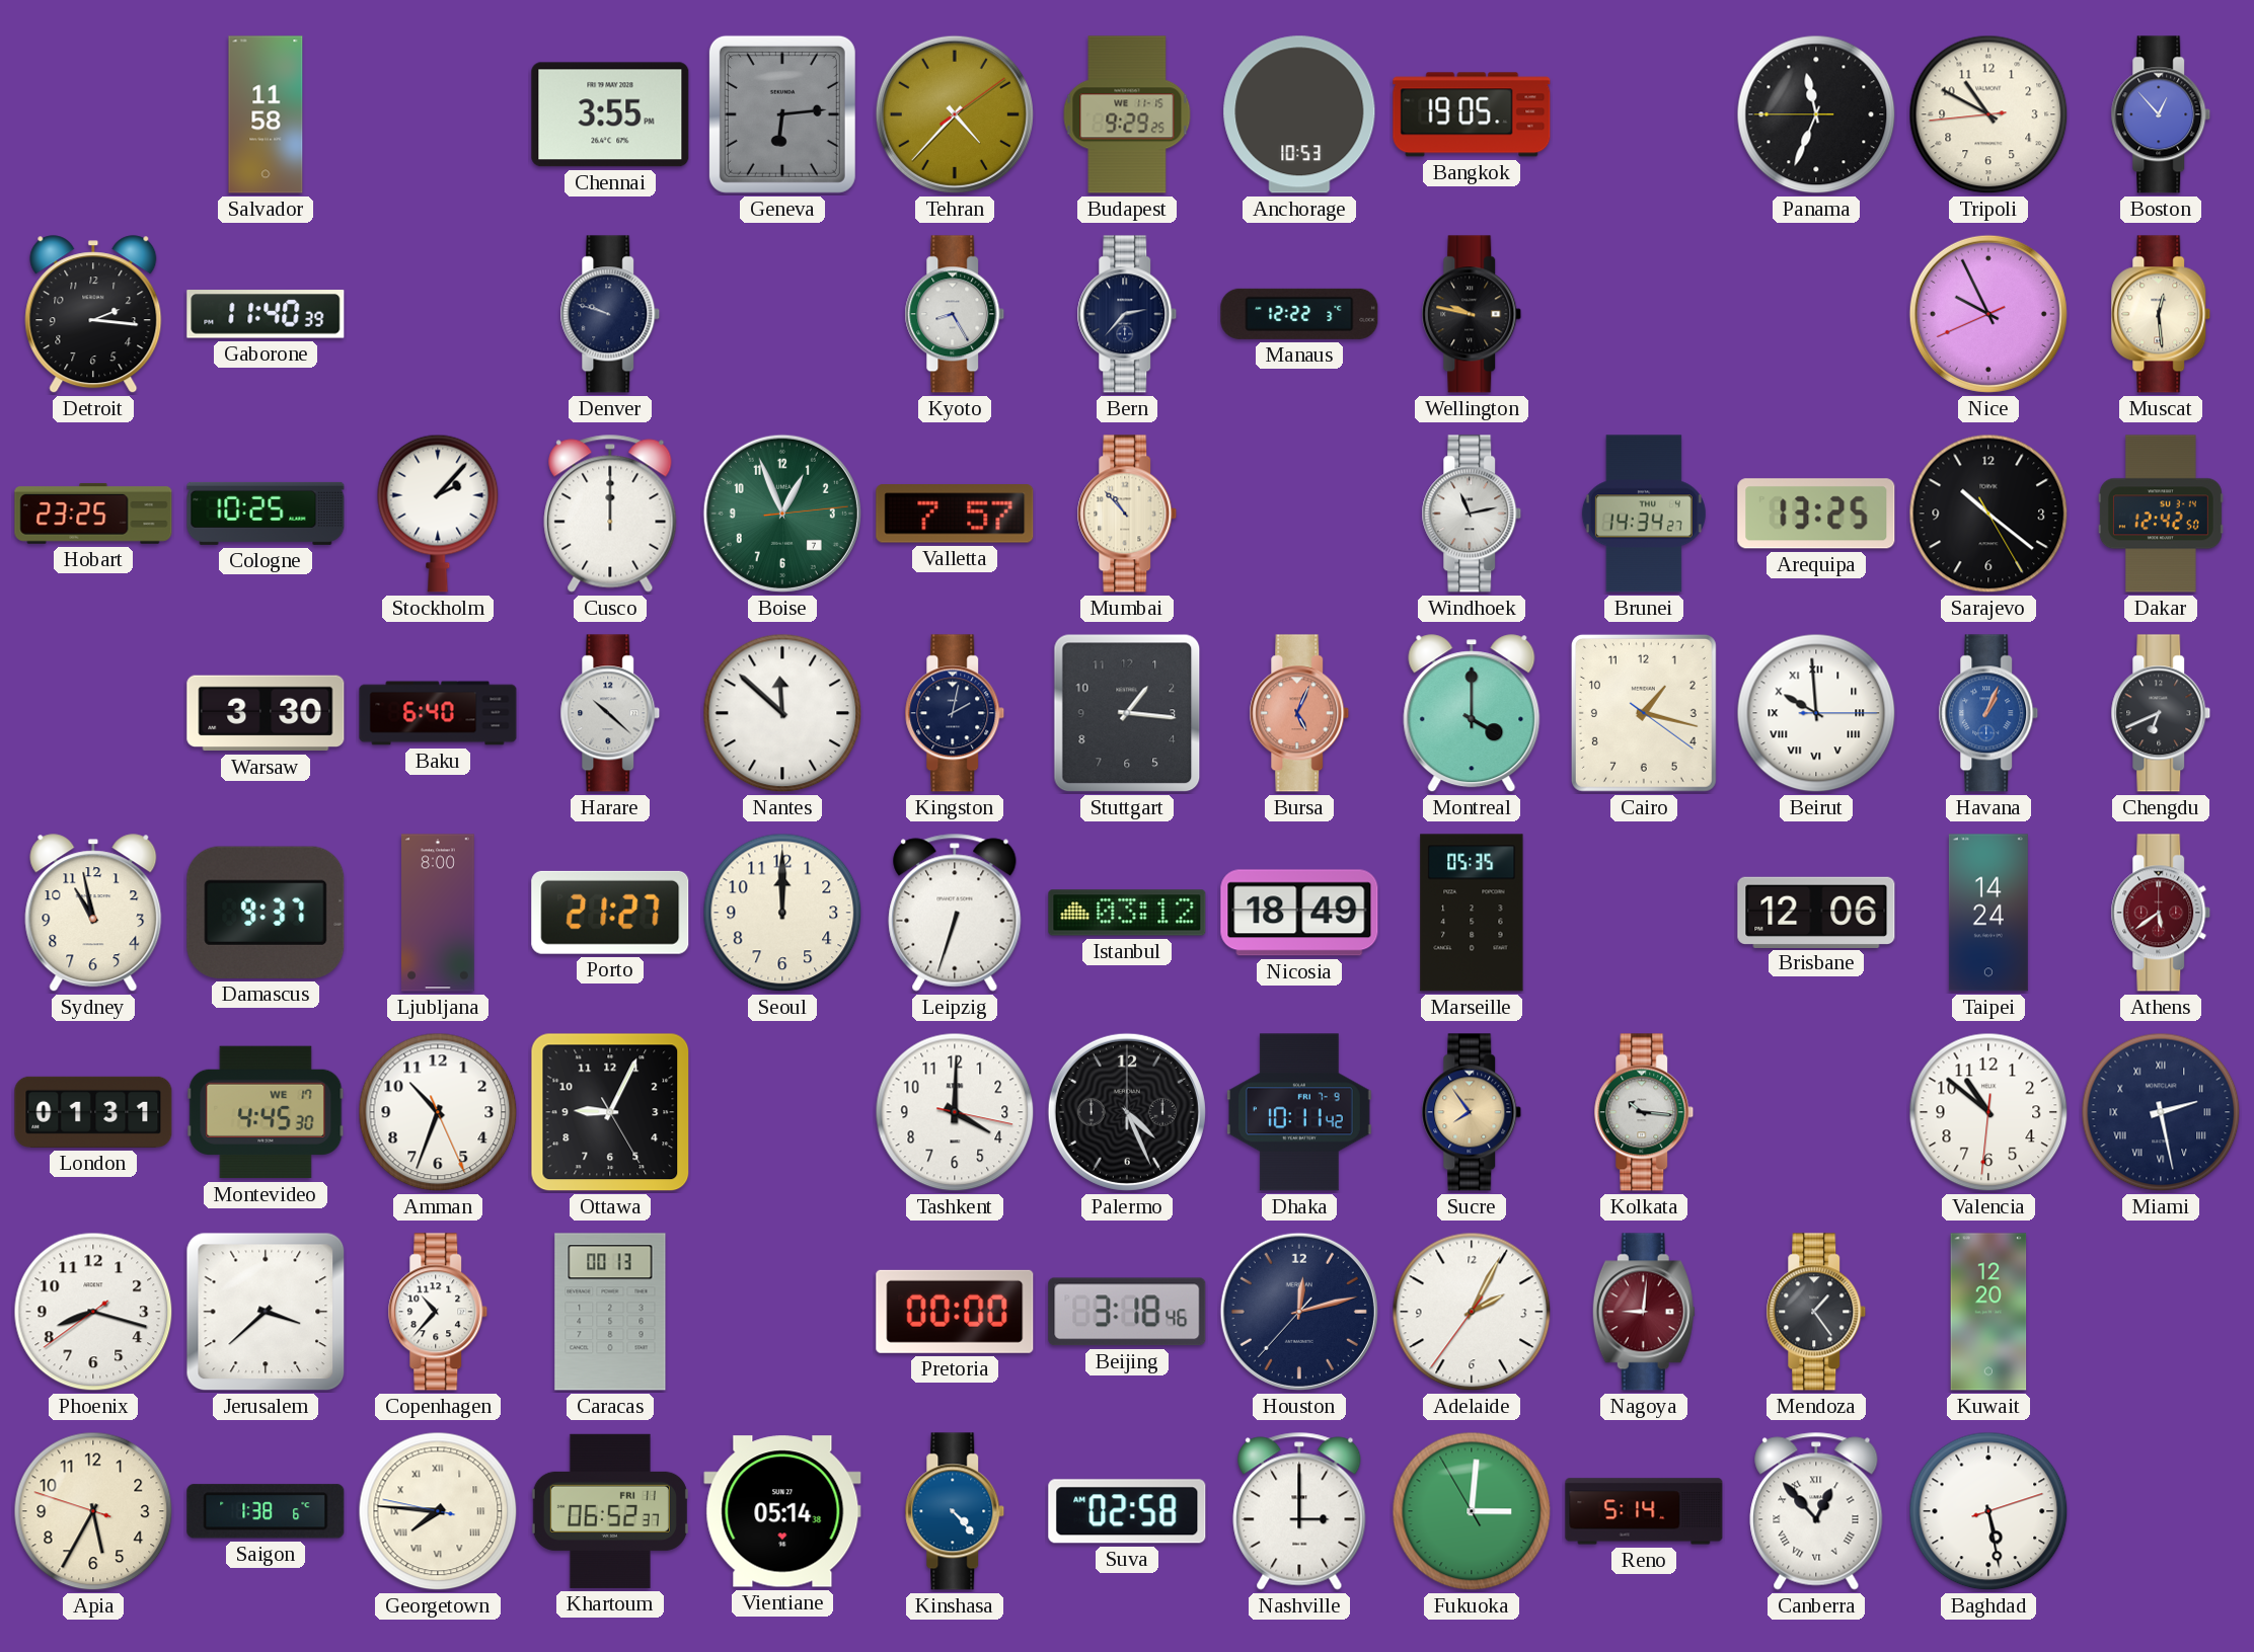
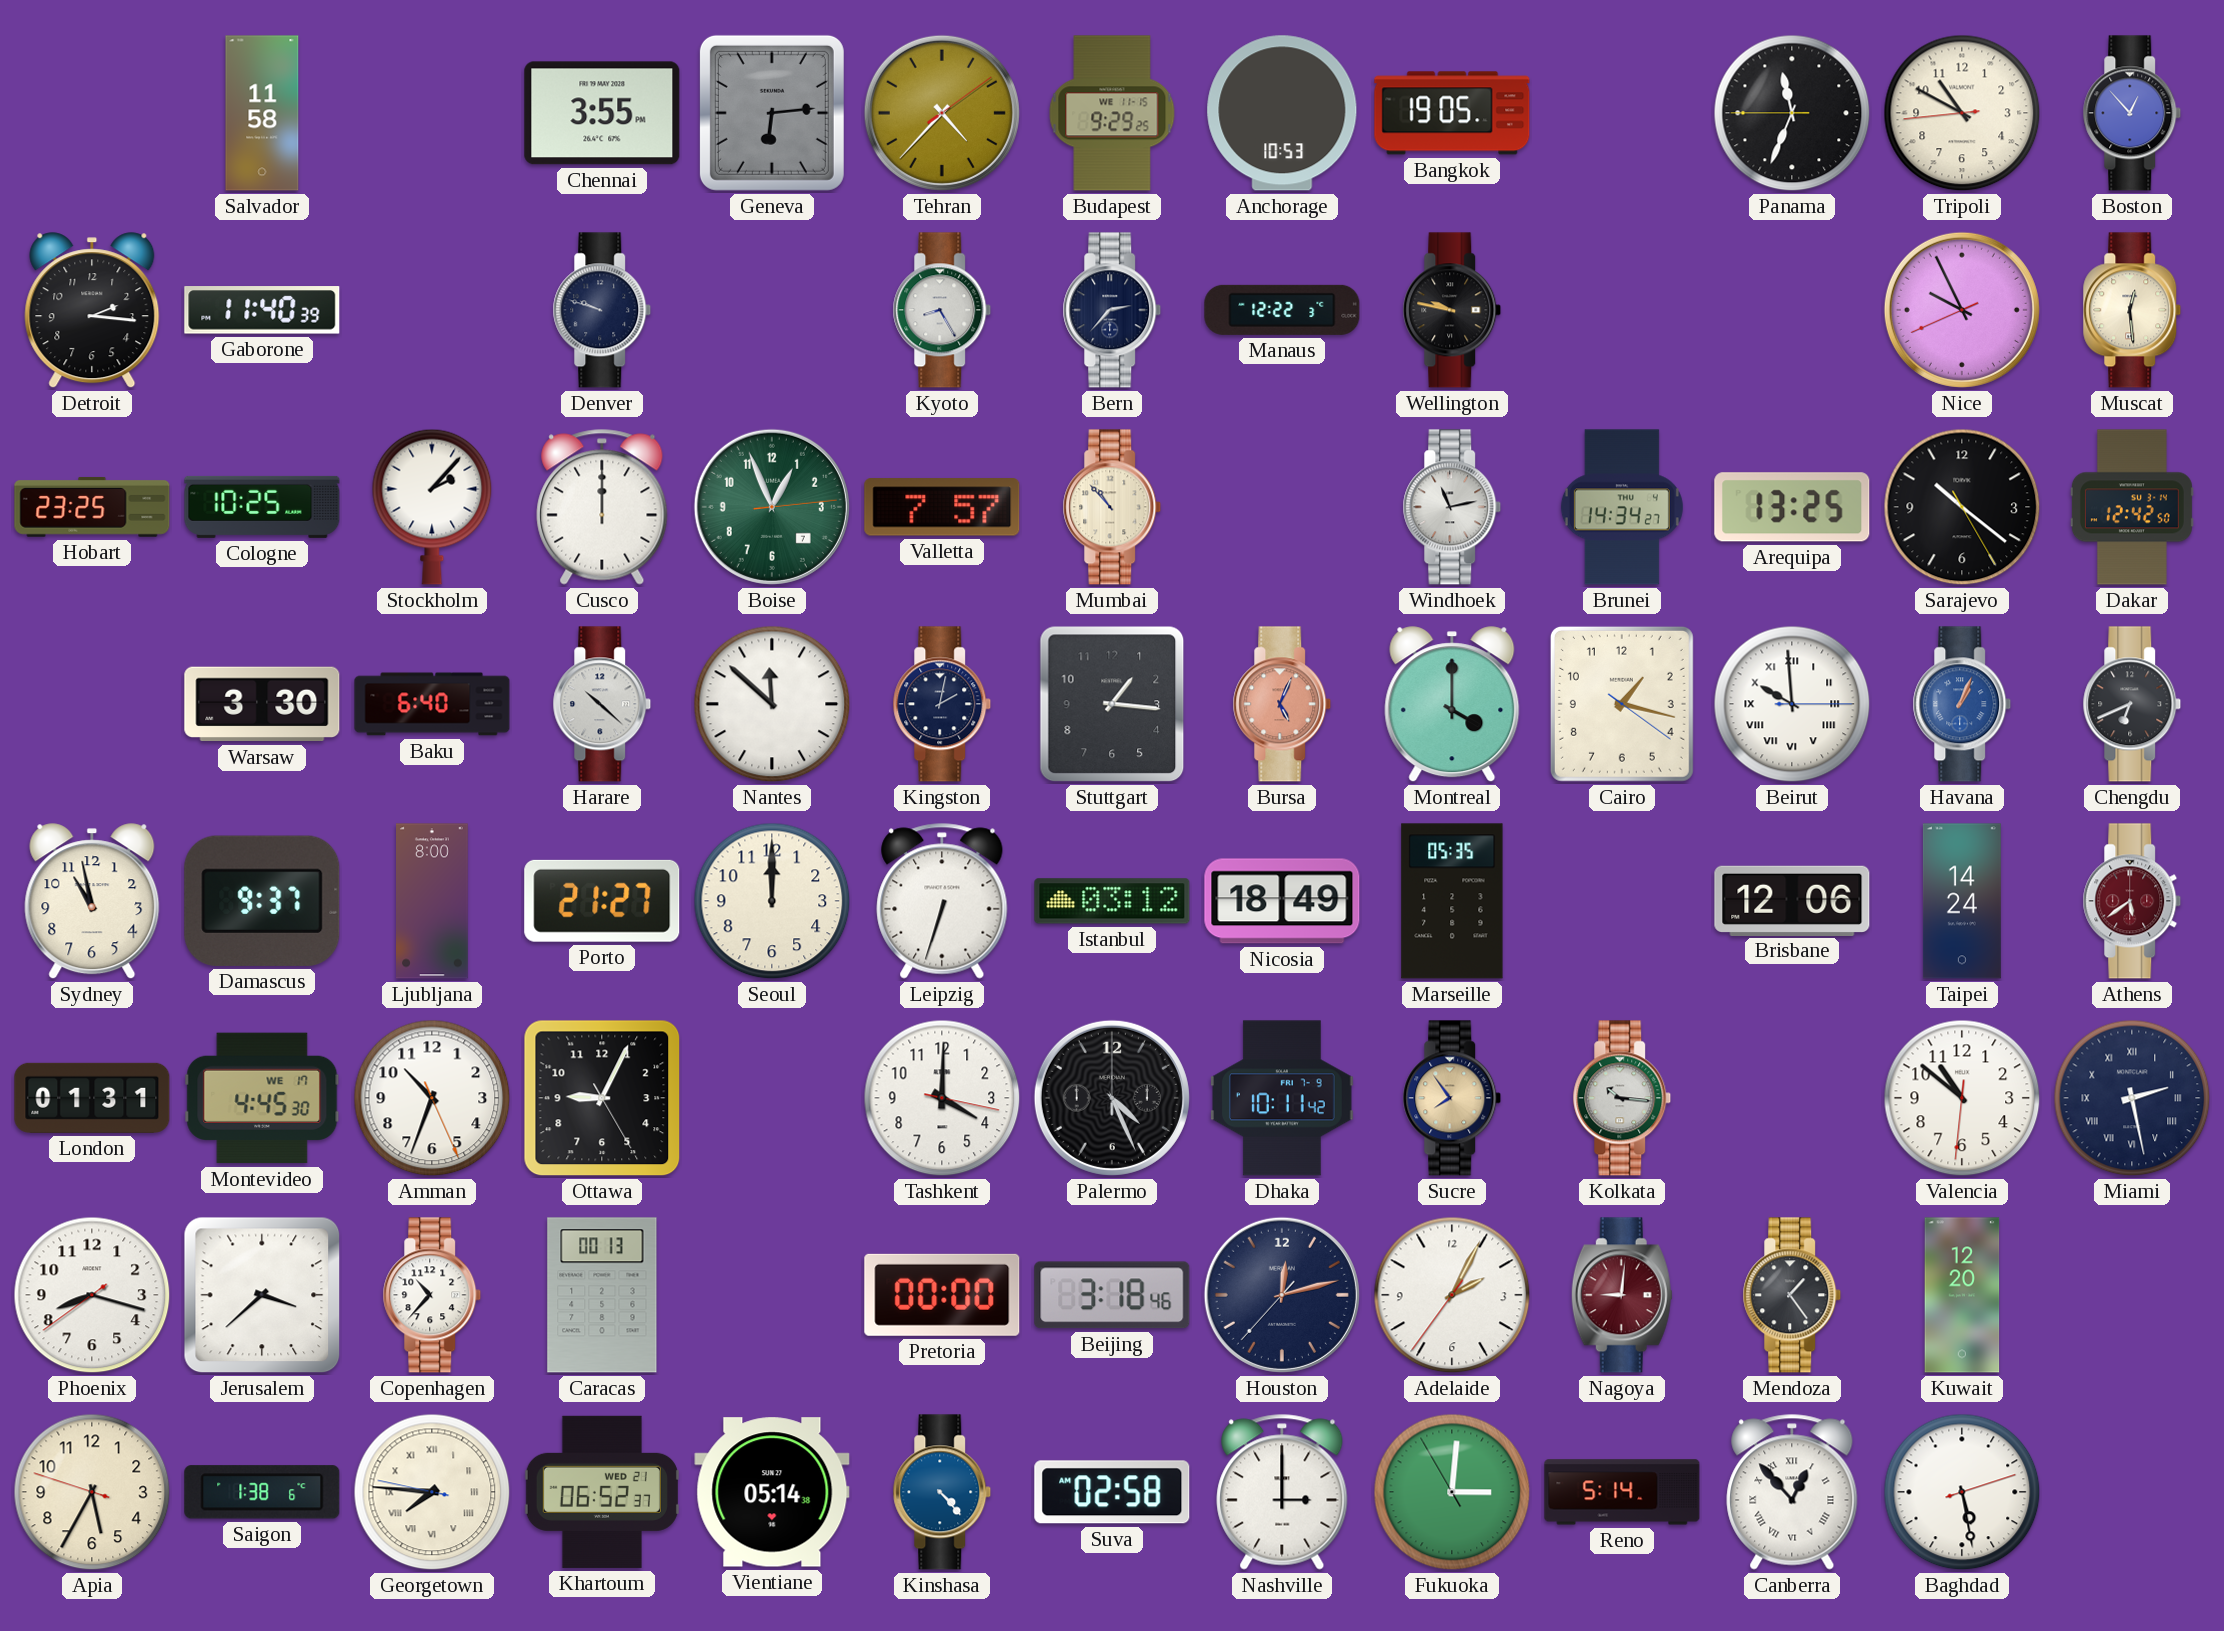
Khartoum date: FRI 11 -> WED 21 (602, 1492)
